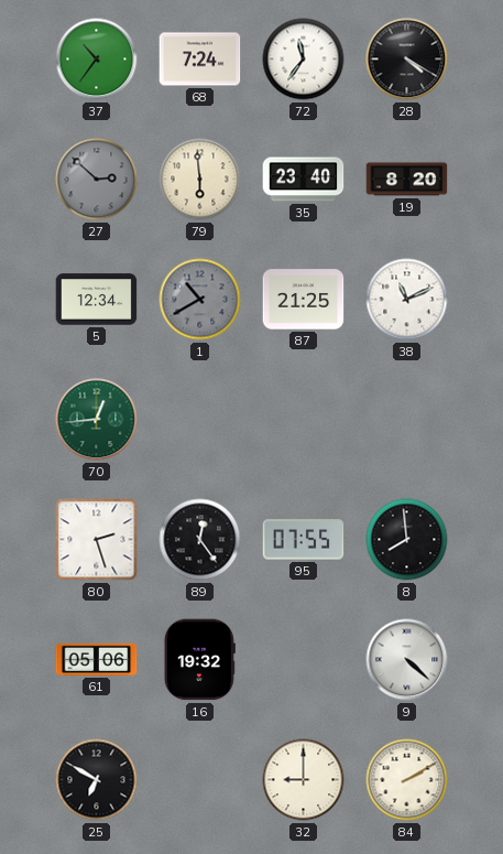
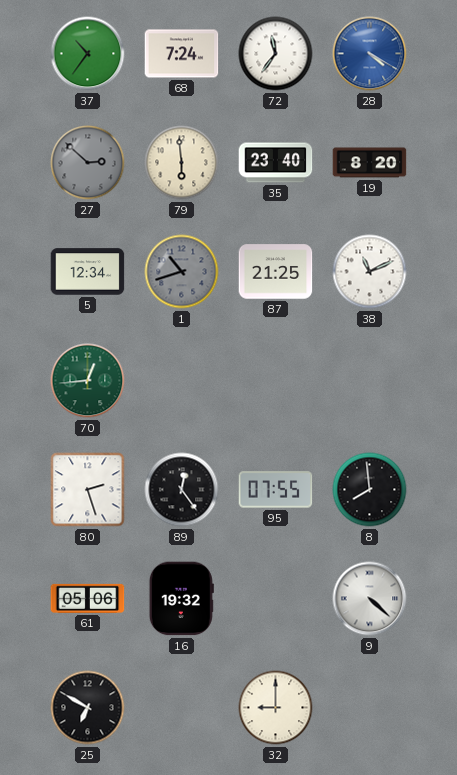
28 dial: black -> blue (370, 54)
1: 10:40 -> 10:42 (182, 272)
84: 2:10 -> none (407, 780)
